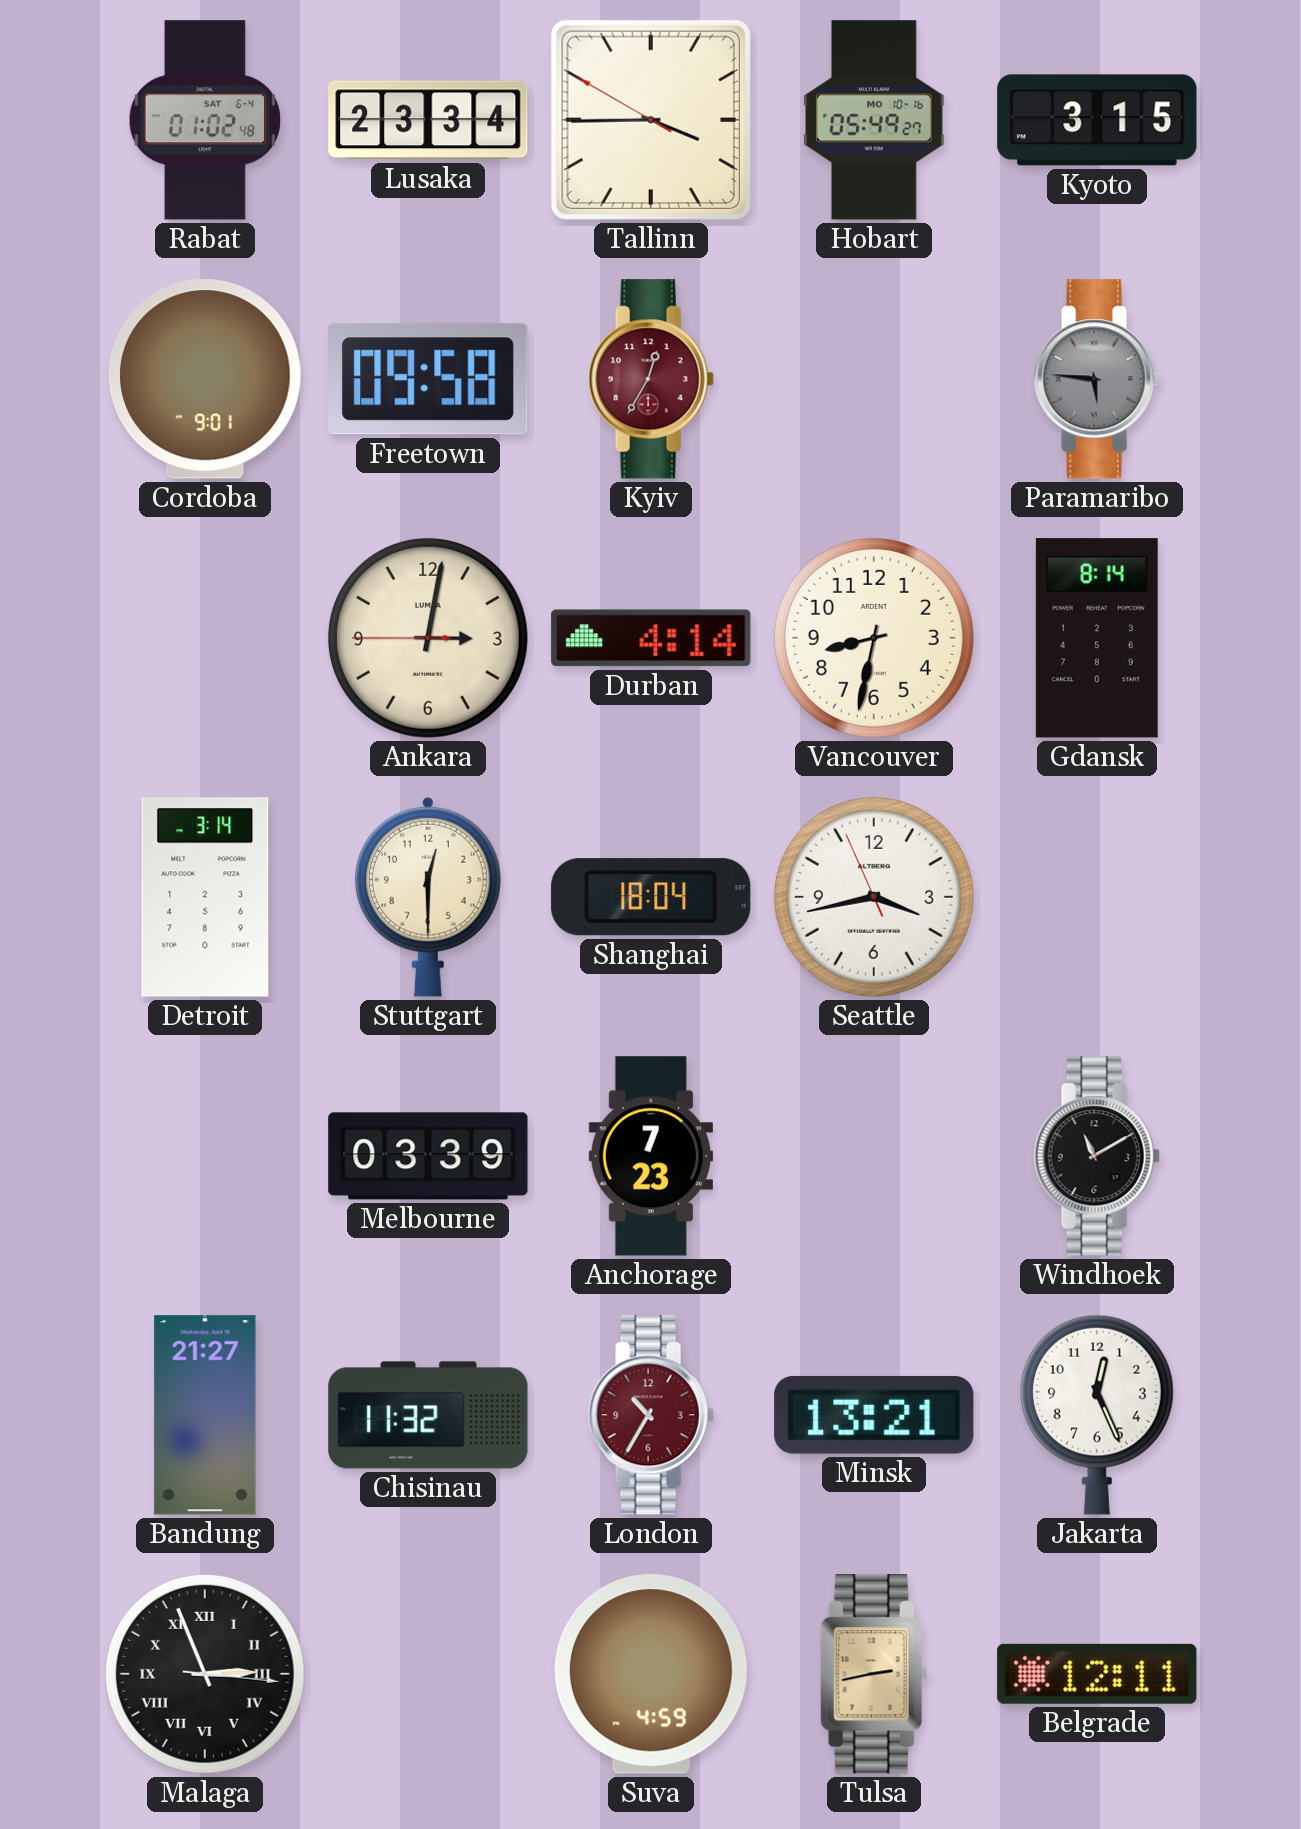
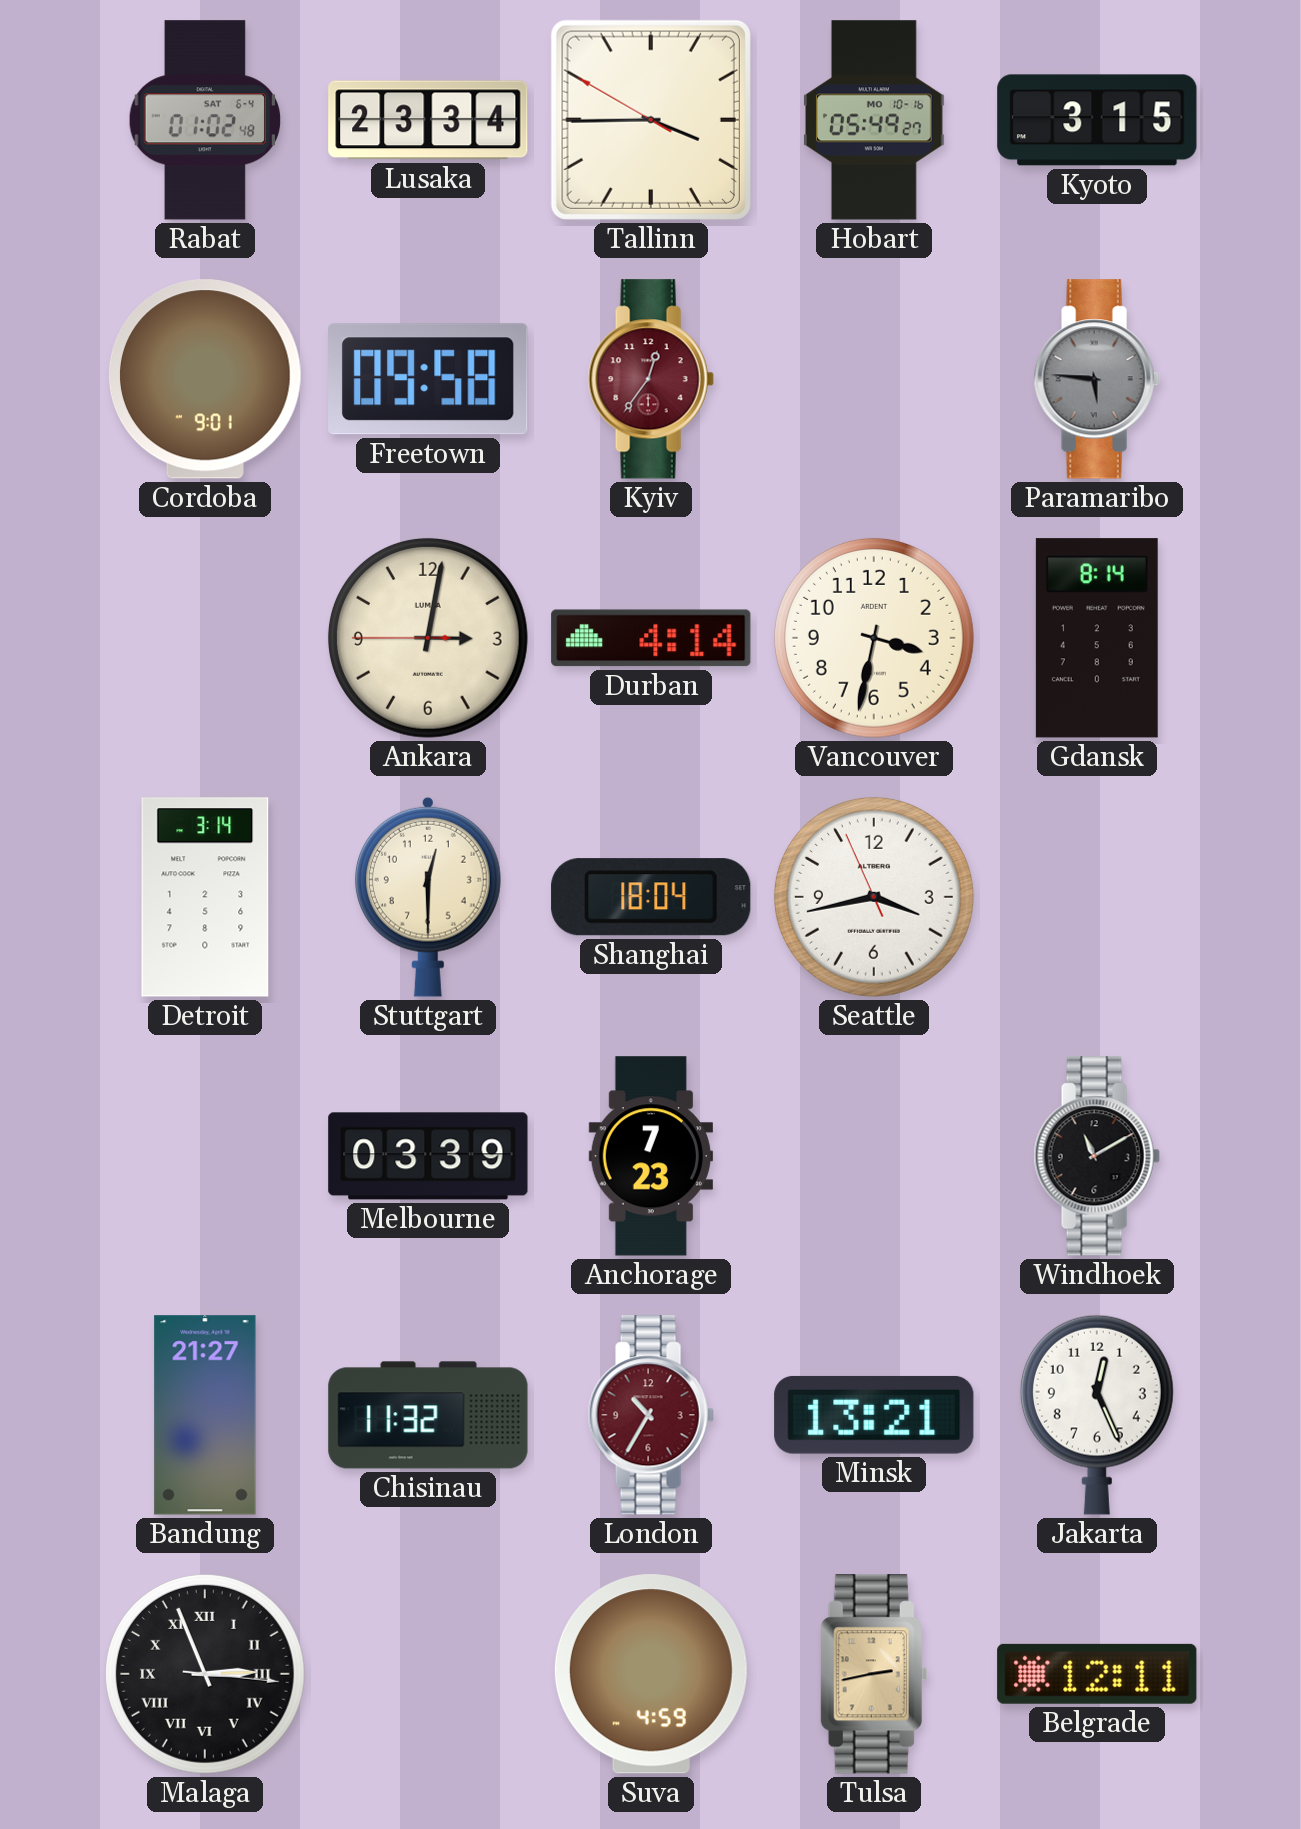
Kyiv: 12:35 -> 12:36 (651, 379)
Vancouver: 8:32 -> 3:32 (874, 638)
